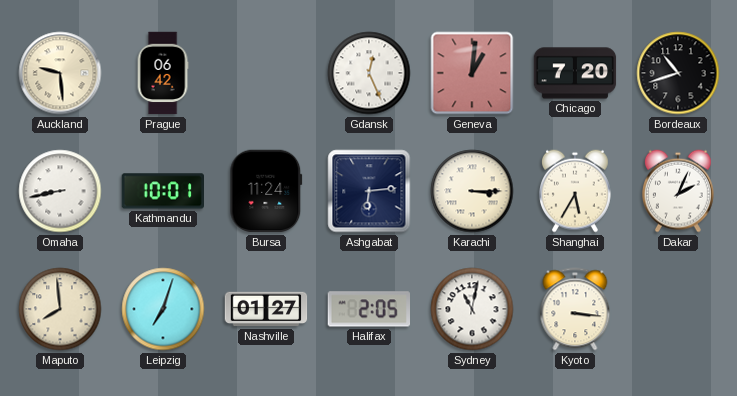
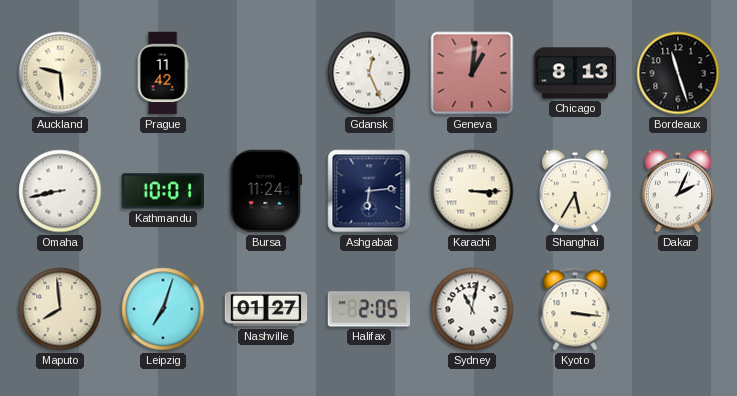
Prague: 06:42 -> 11:42 (163, 73)
Chicago: 7:20 -> 8:13 (575, 73)
Bordeaux: 10:42 -> 11:27 (678, 73)
